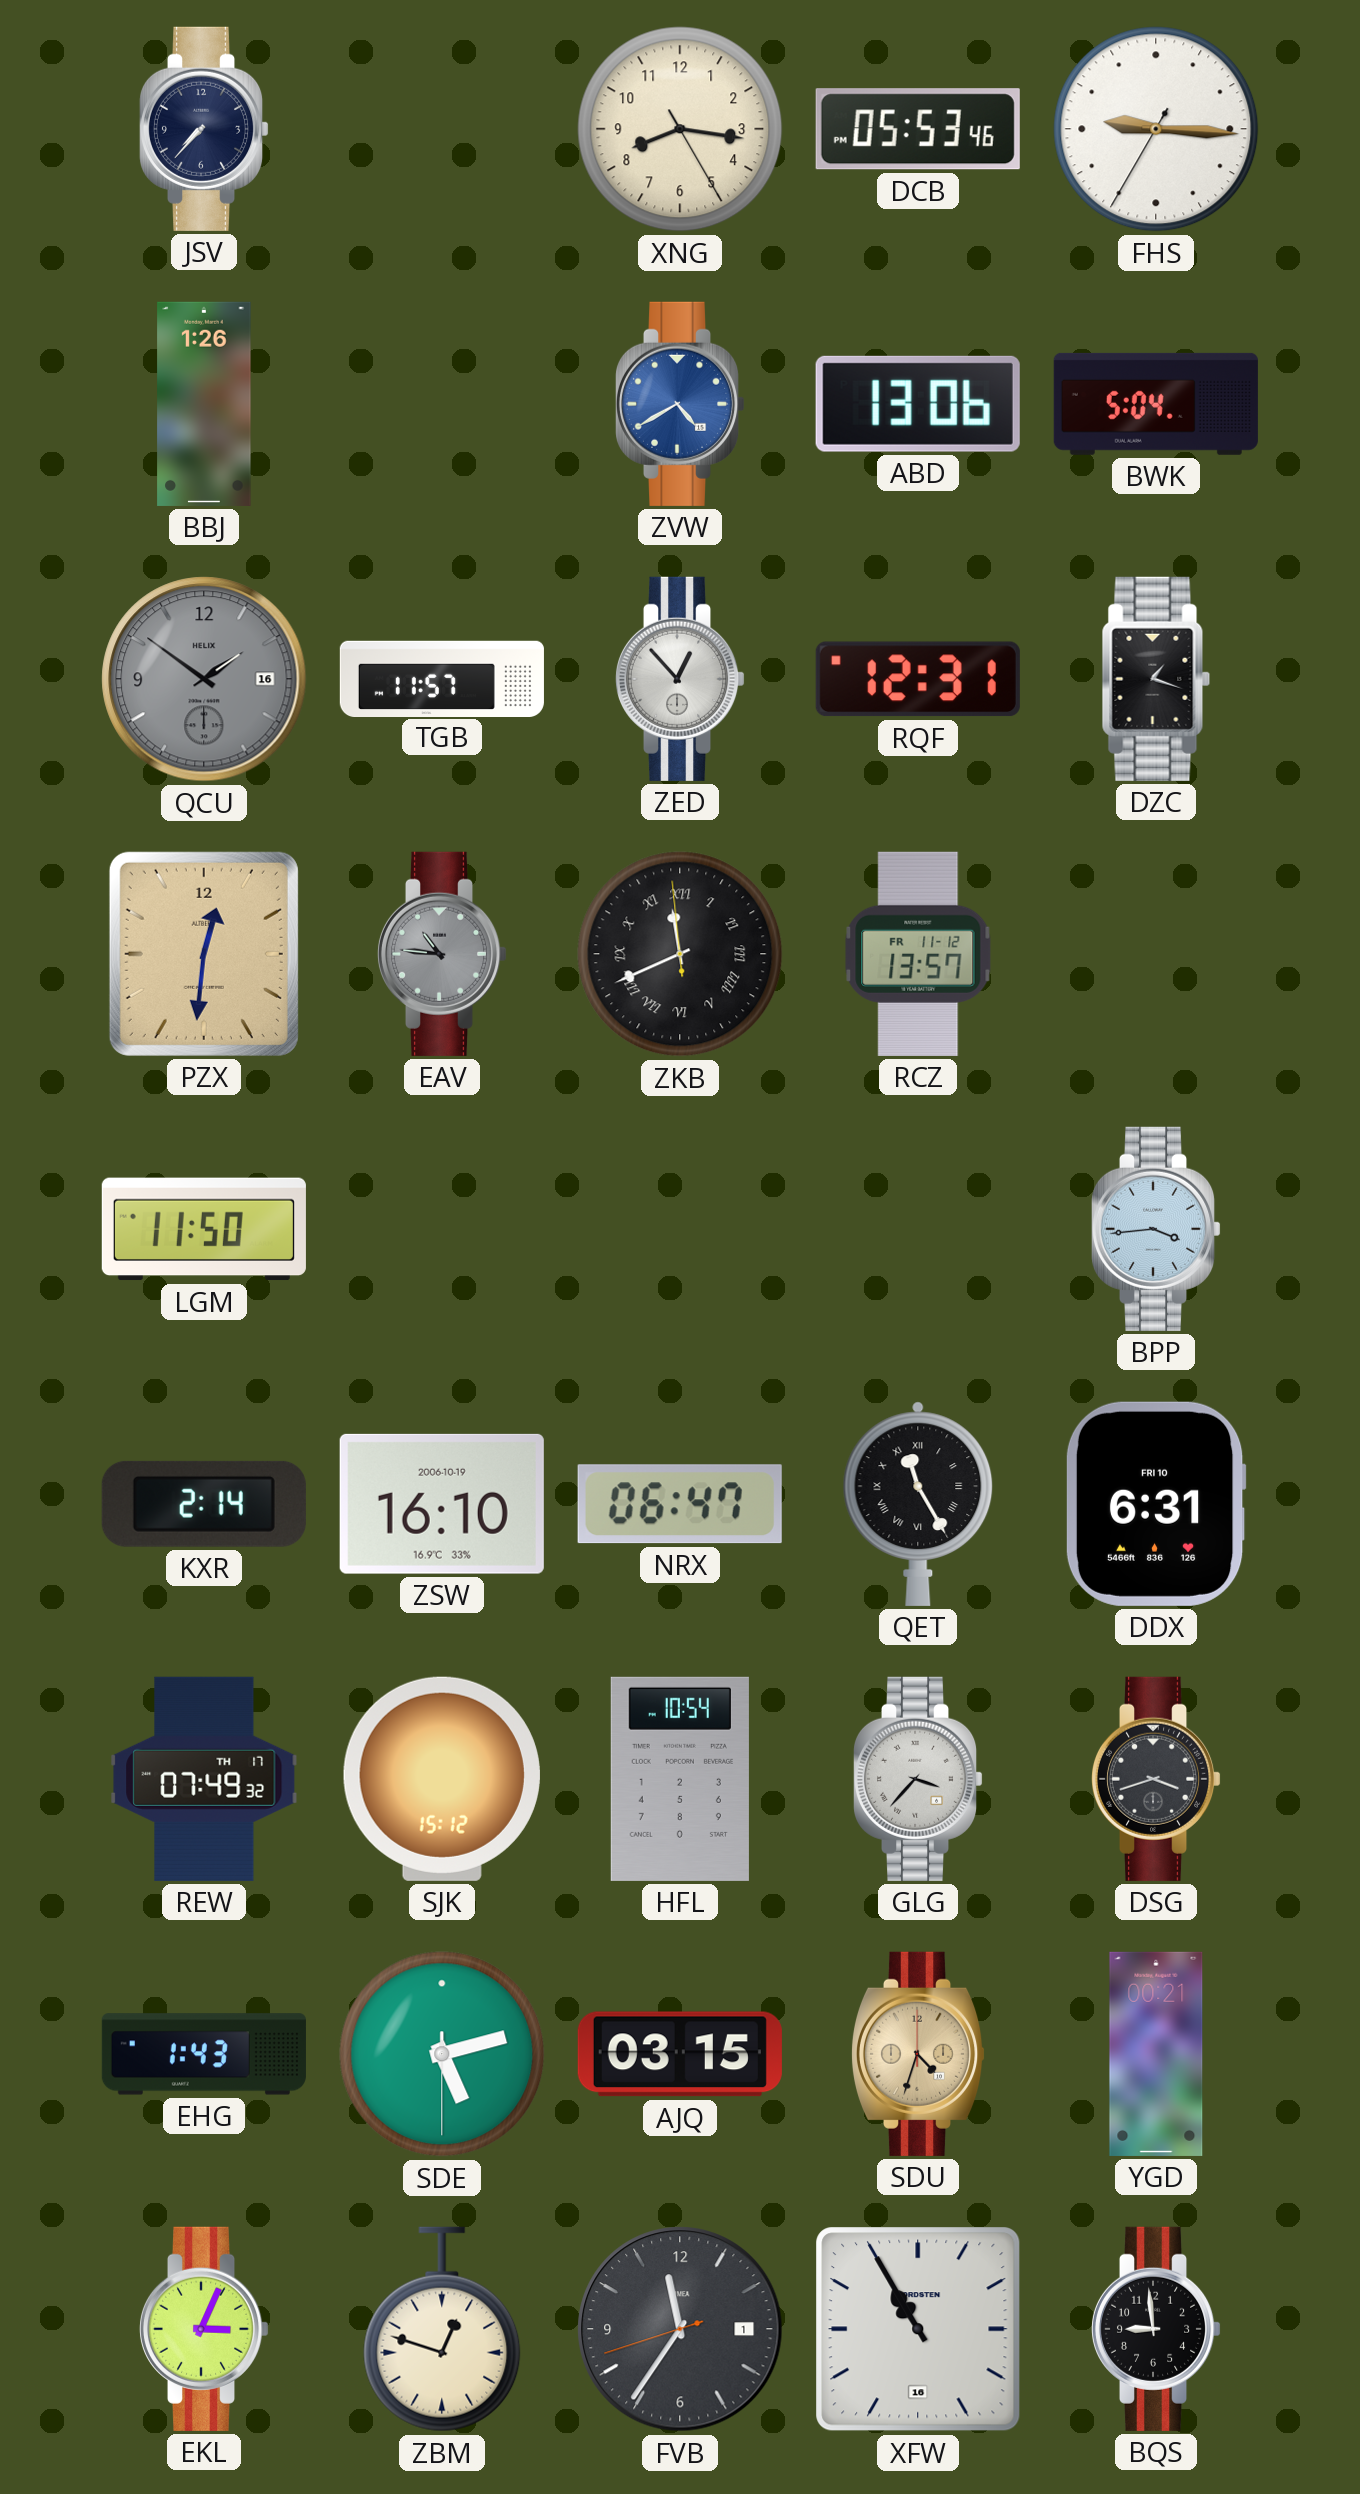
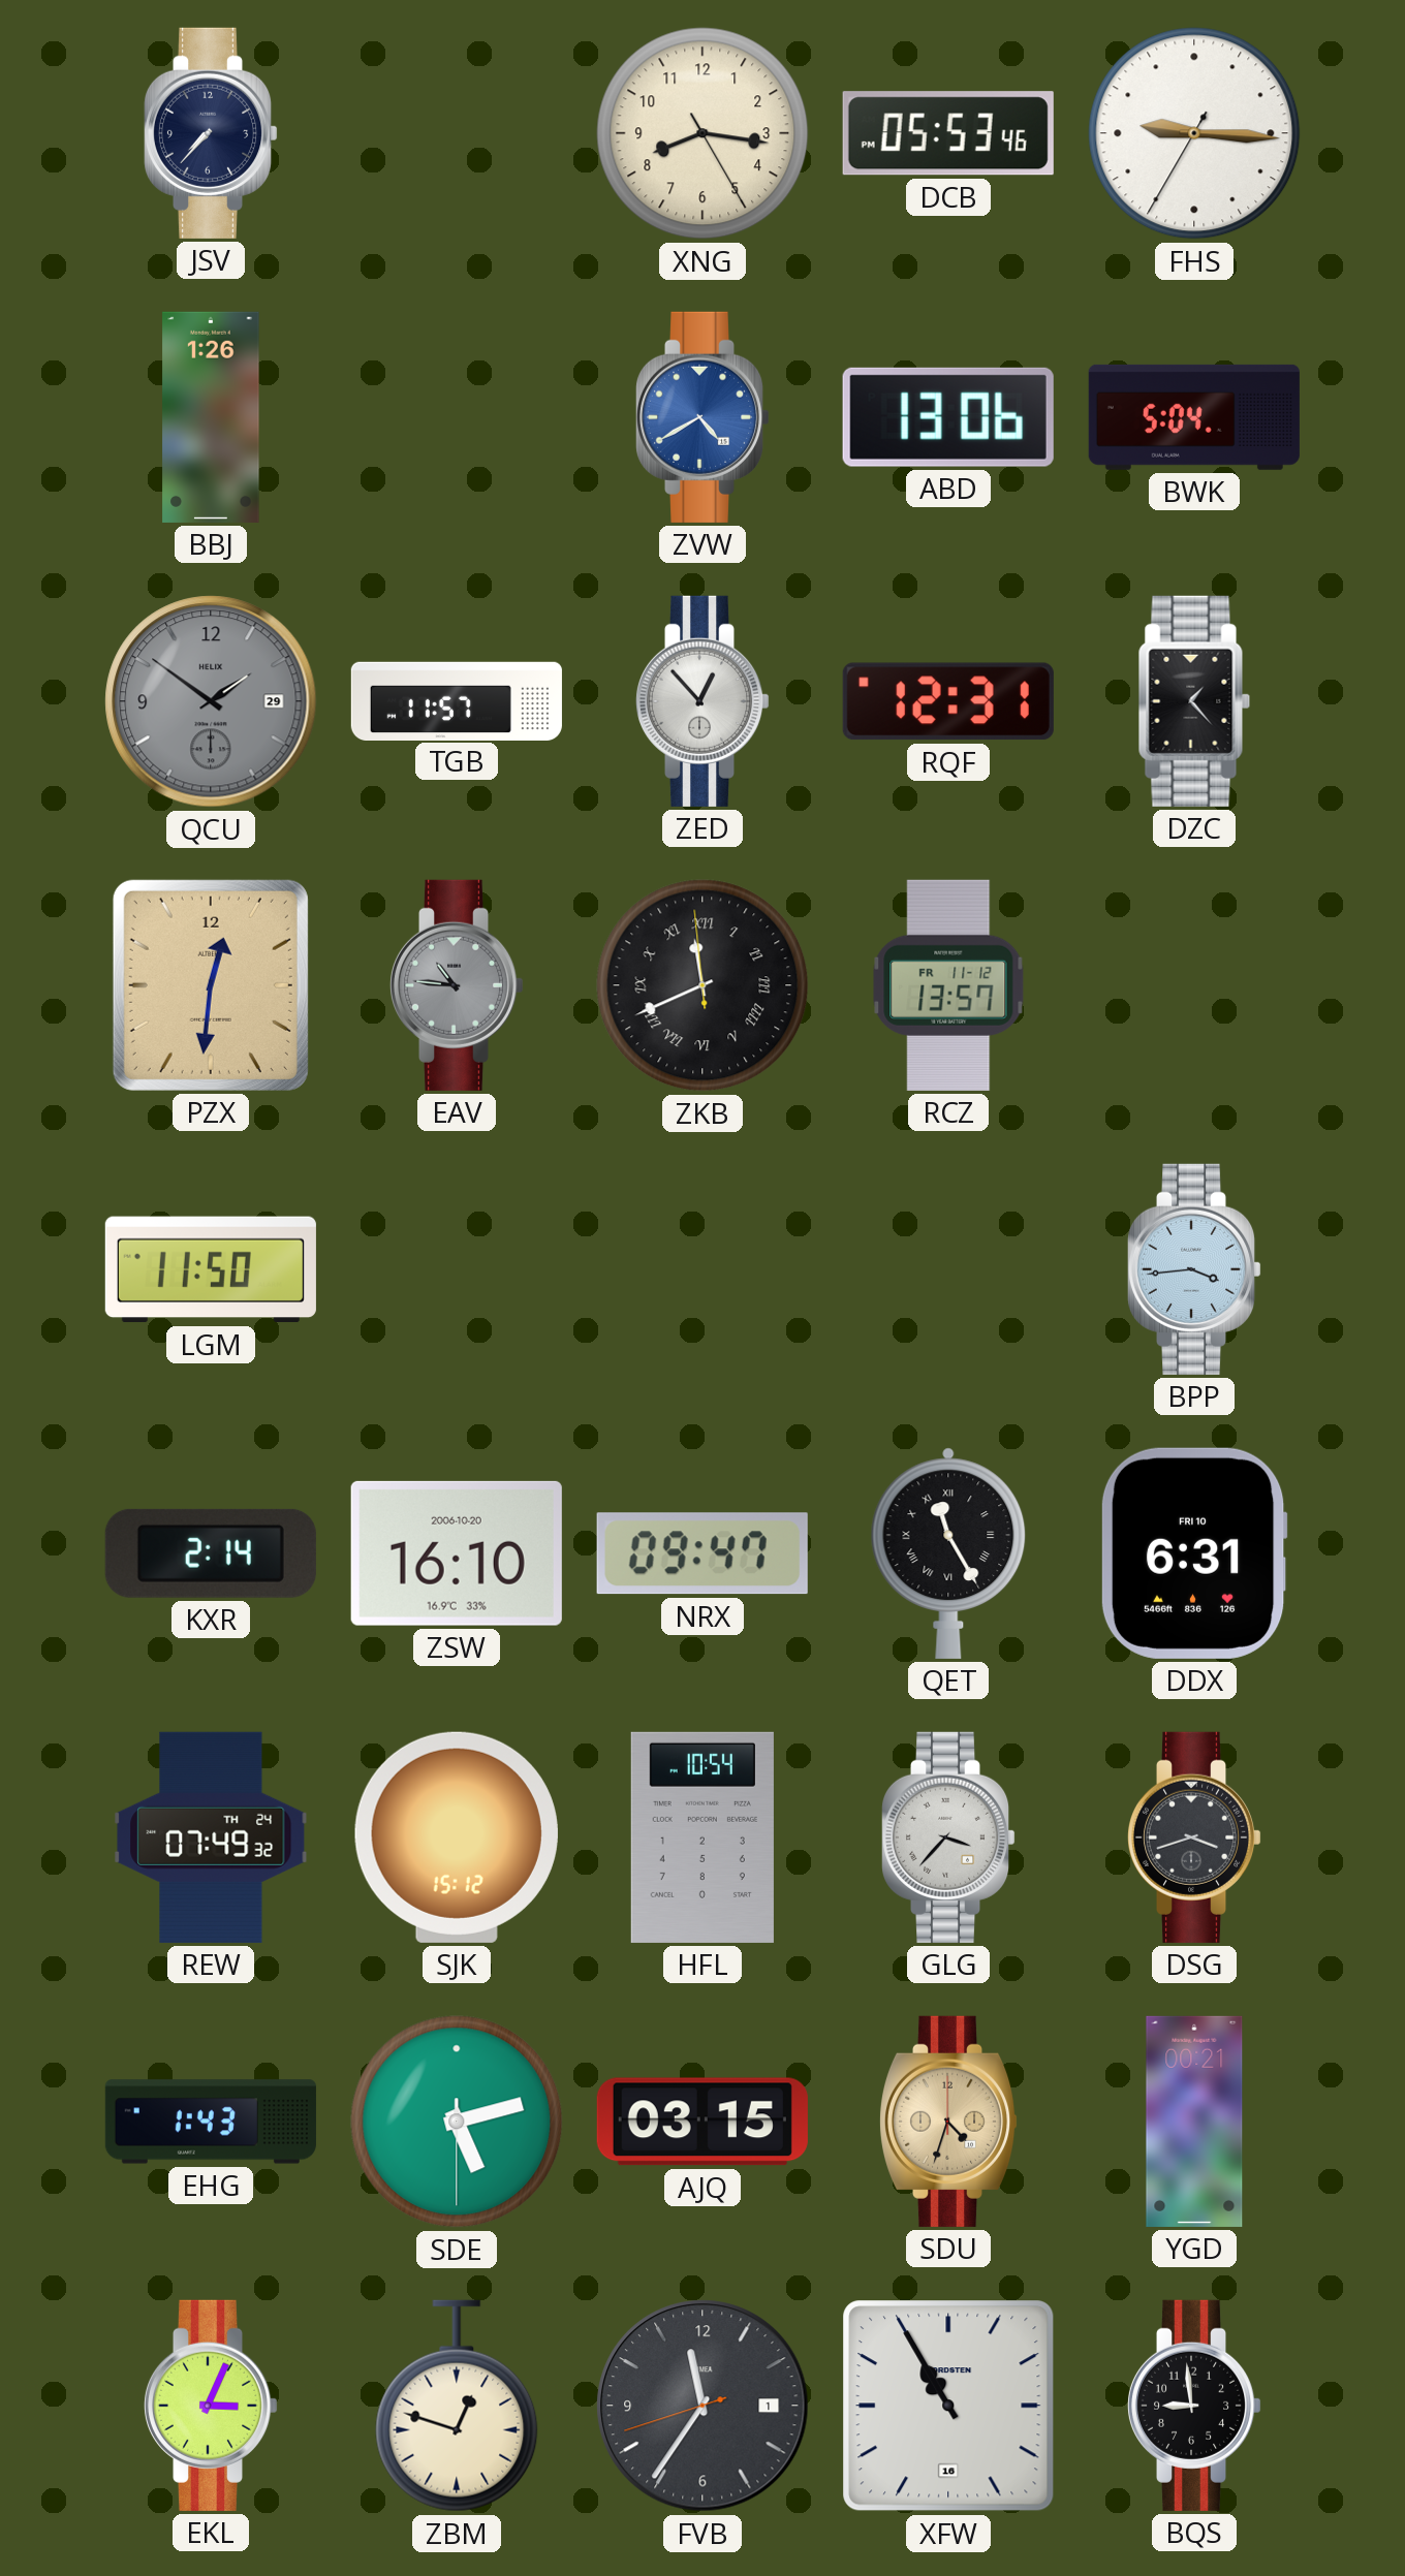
QCU date: 16 -> 29 (211, 701)
DZC: 1:18 -> 1:23 (1194, 701)
ZSW date: 2006-10-19 -> 2006-10-20 (457, 1553)
NRX: 06:47 -> 09:47 (703, 1553)
REW date: TH 17 -> TH 24 (211, 1837)
